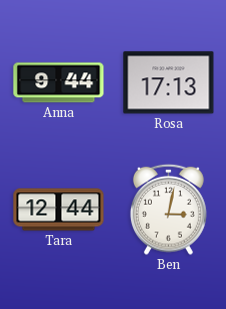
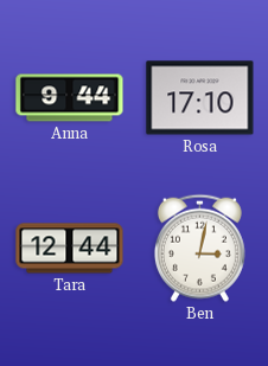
Rosa: 17:13 -> 17:10 (200, 98)
